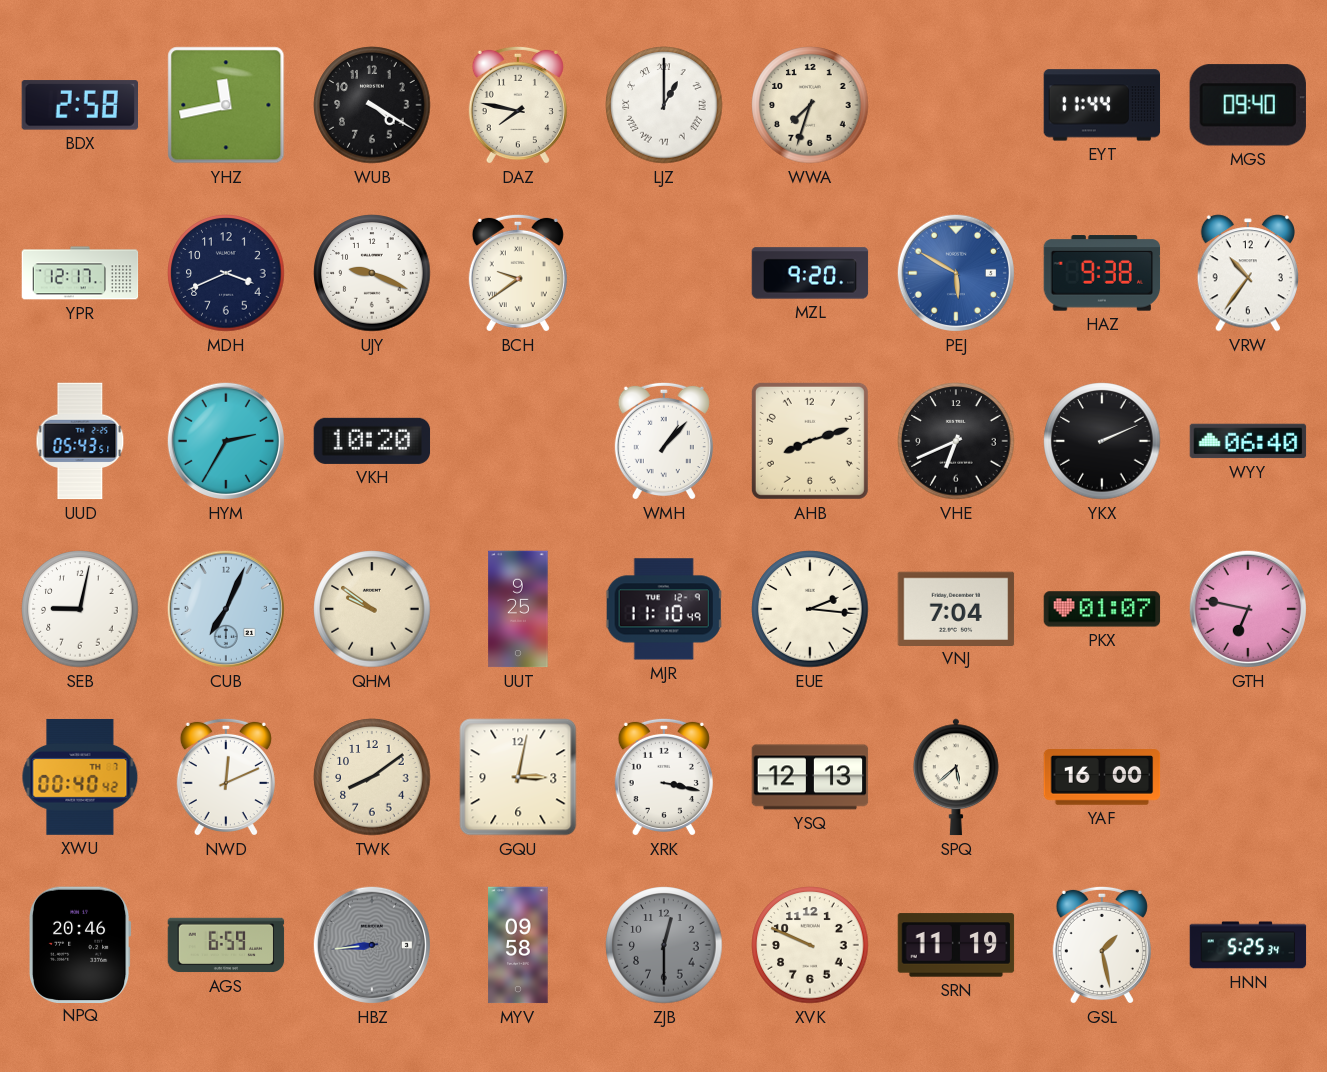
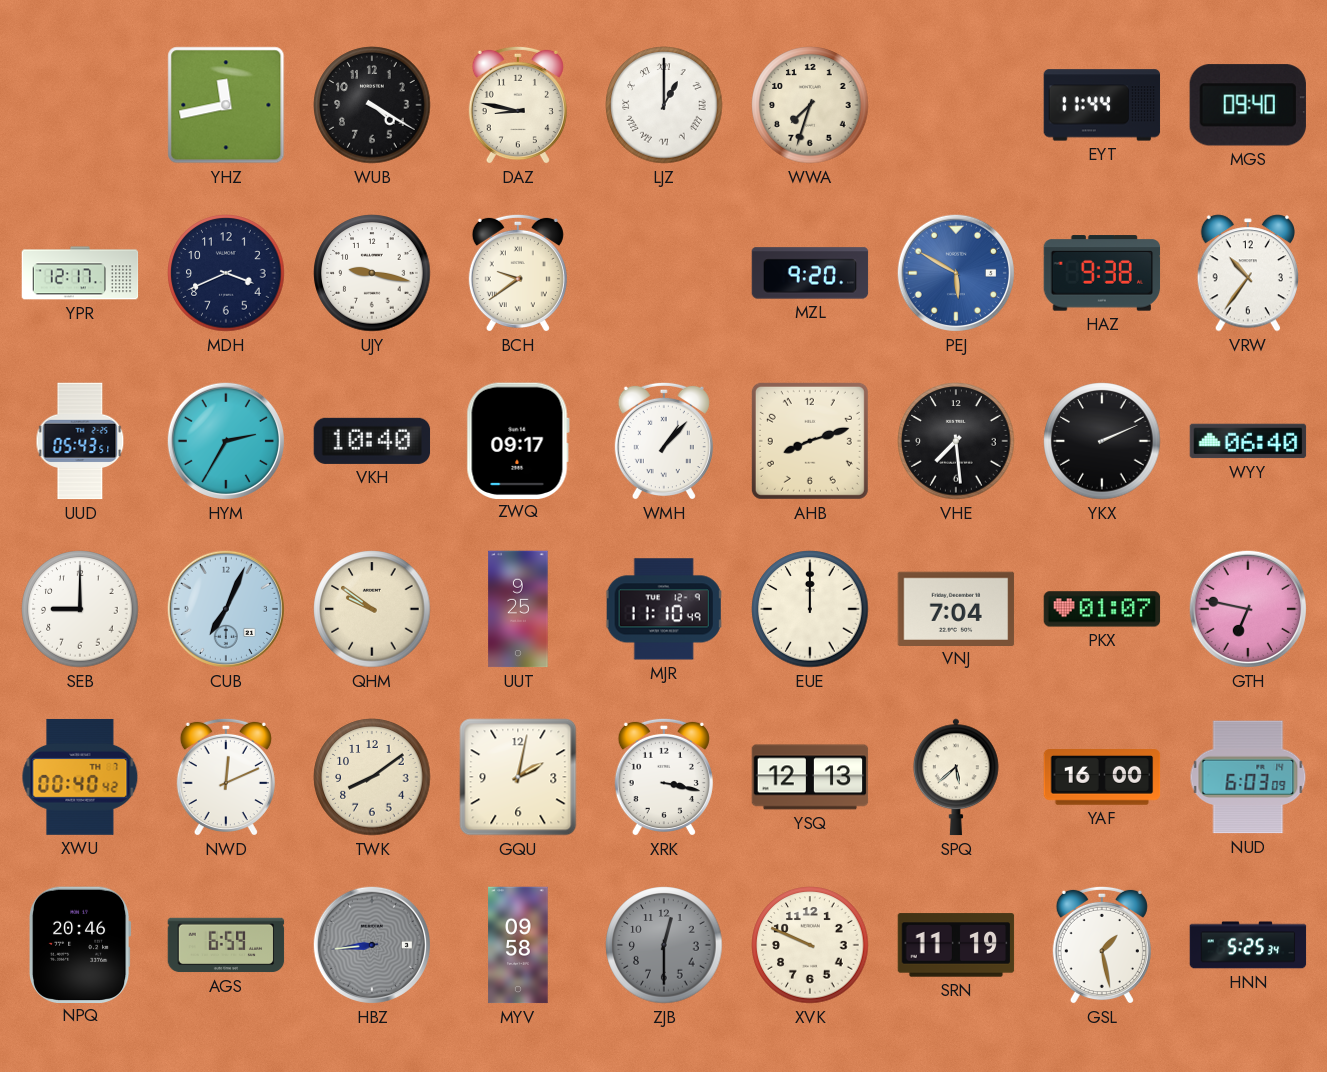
BDX: 2:58 -> none (79, 105)
DAZ: 7:47 -> 8:47 (518, 105)
UJY: 9:19 -> 9:17 (372, 273)
VKH: 10:20 -> 10:40 (372, 441)
ZWQ: none -> 09:17 (518, 440)
VHE: 6:41 -> 7:29 (956, 441)
SEB: 9:02 -> 9:00 (80, 609)
EUE: 2:16 -> 12:00 (810, 609)
GQU: 3:02 -> 2:02 (518, 777)
NUD: none -> 6:03 (1248, 777)
